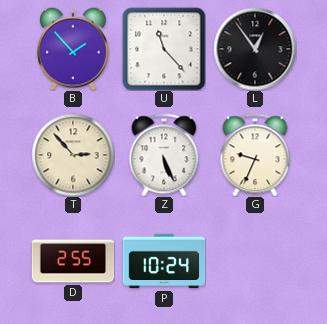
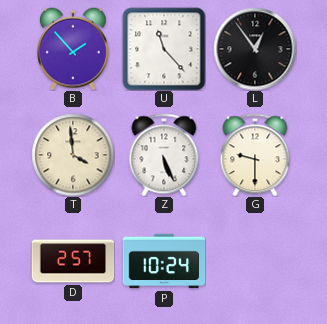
T: 2:53 -> 3:59 (73, 155)
G: 9:34 -> 9:30 (255, 155)
D: 2:55 -> 2:57 (73, 261)
